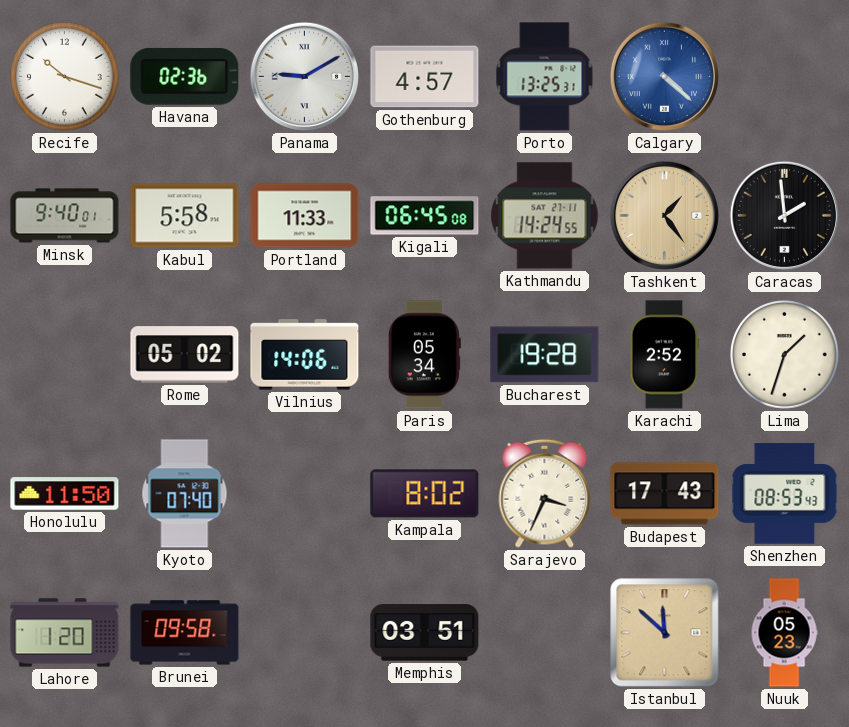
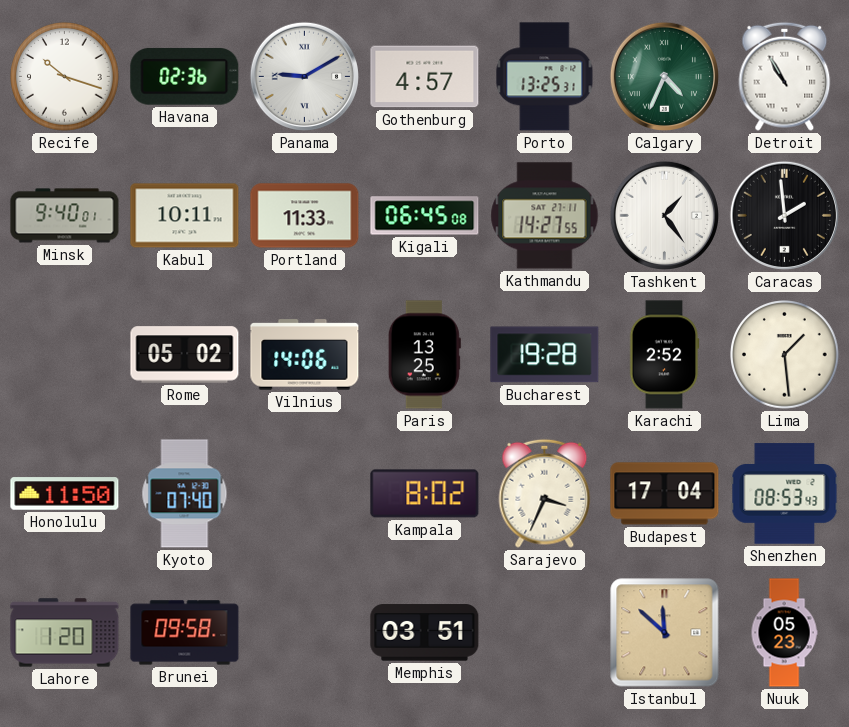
Calgary: 4:22 -> 4:34 (664, 76)
Calgary dial: blue -> green (664, 76)
Detroit: none -> 10:55 (785, 76)
Kabul: 5:58 -> 10:11 (185, 216)
Kathmandu: 14:24 -> 14:27 (545, 216)
Tashkent dial: champagne -> white (664, 215)
Paris: 05:34 -> 13:25 (424, 355)
Lima: 1:33 -> 1:29 (785, 355)
Budapest: 17:43 -> 17:04 (665, 494)
